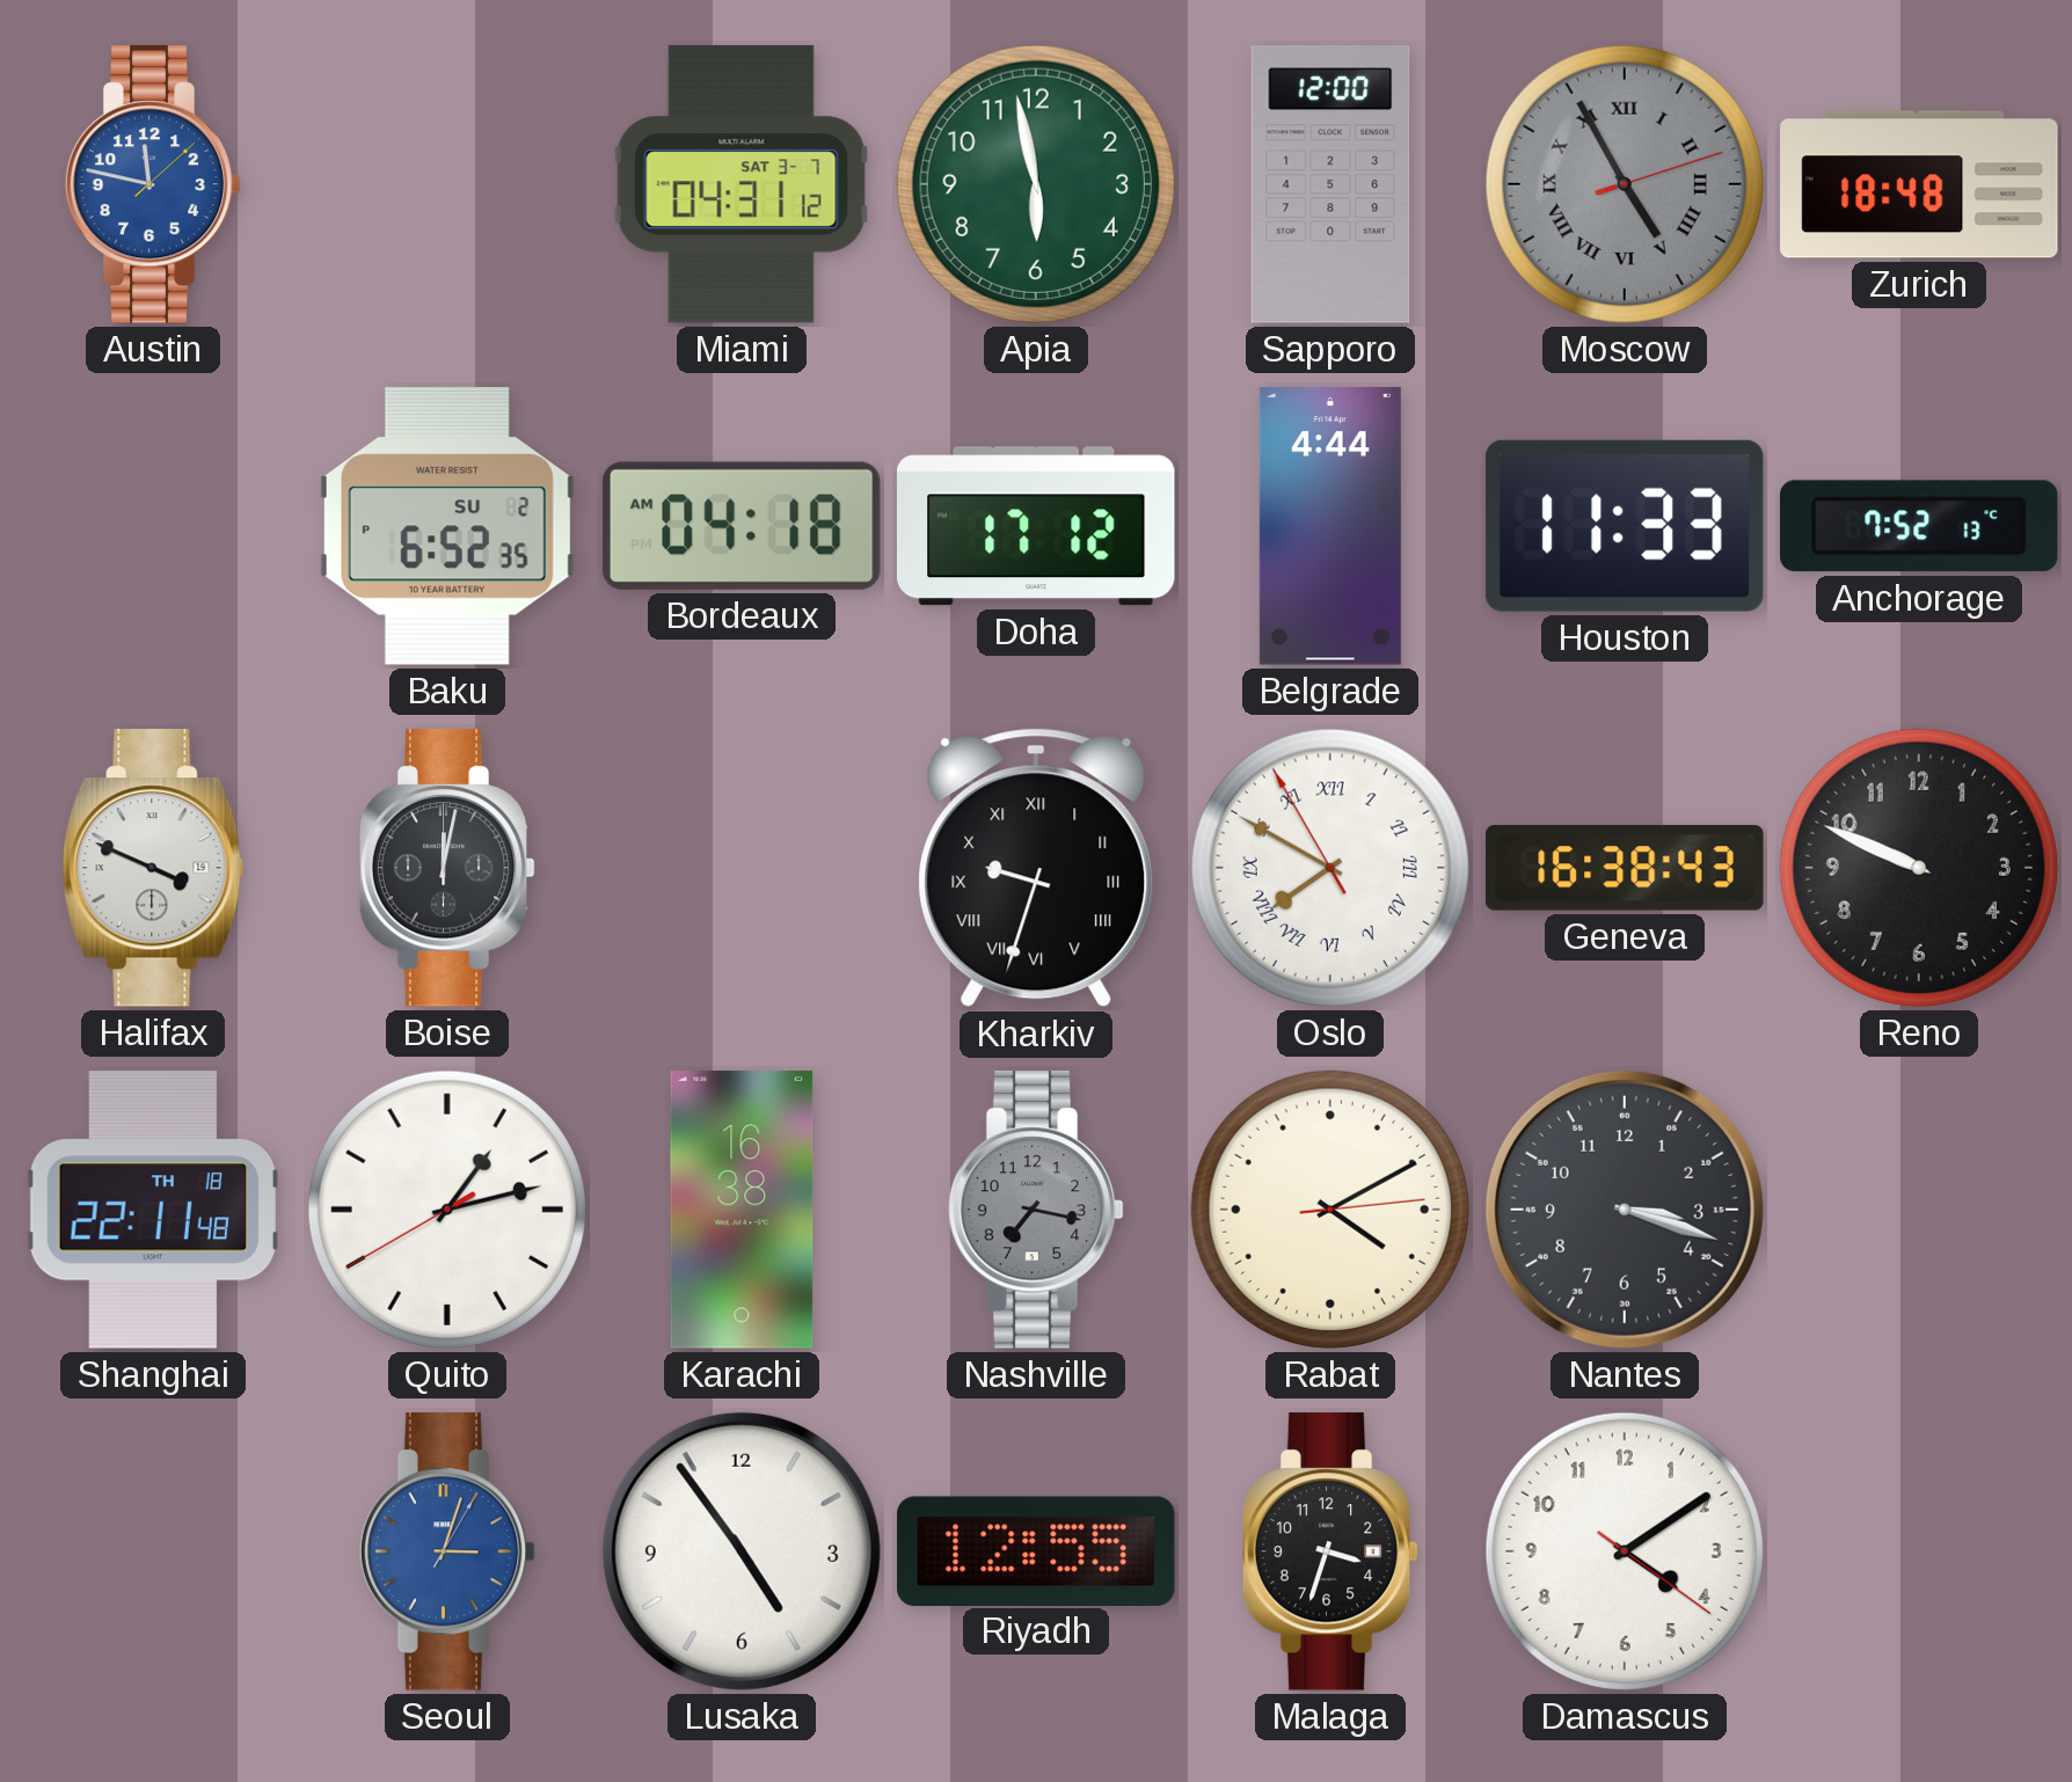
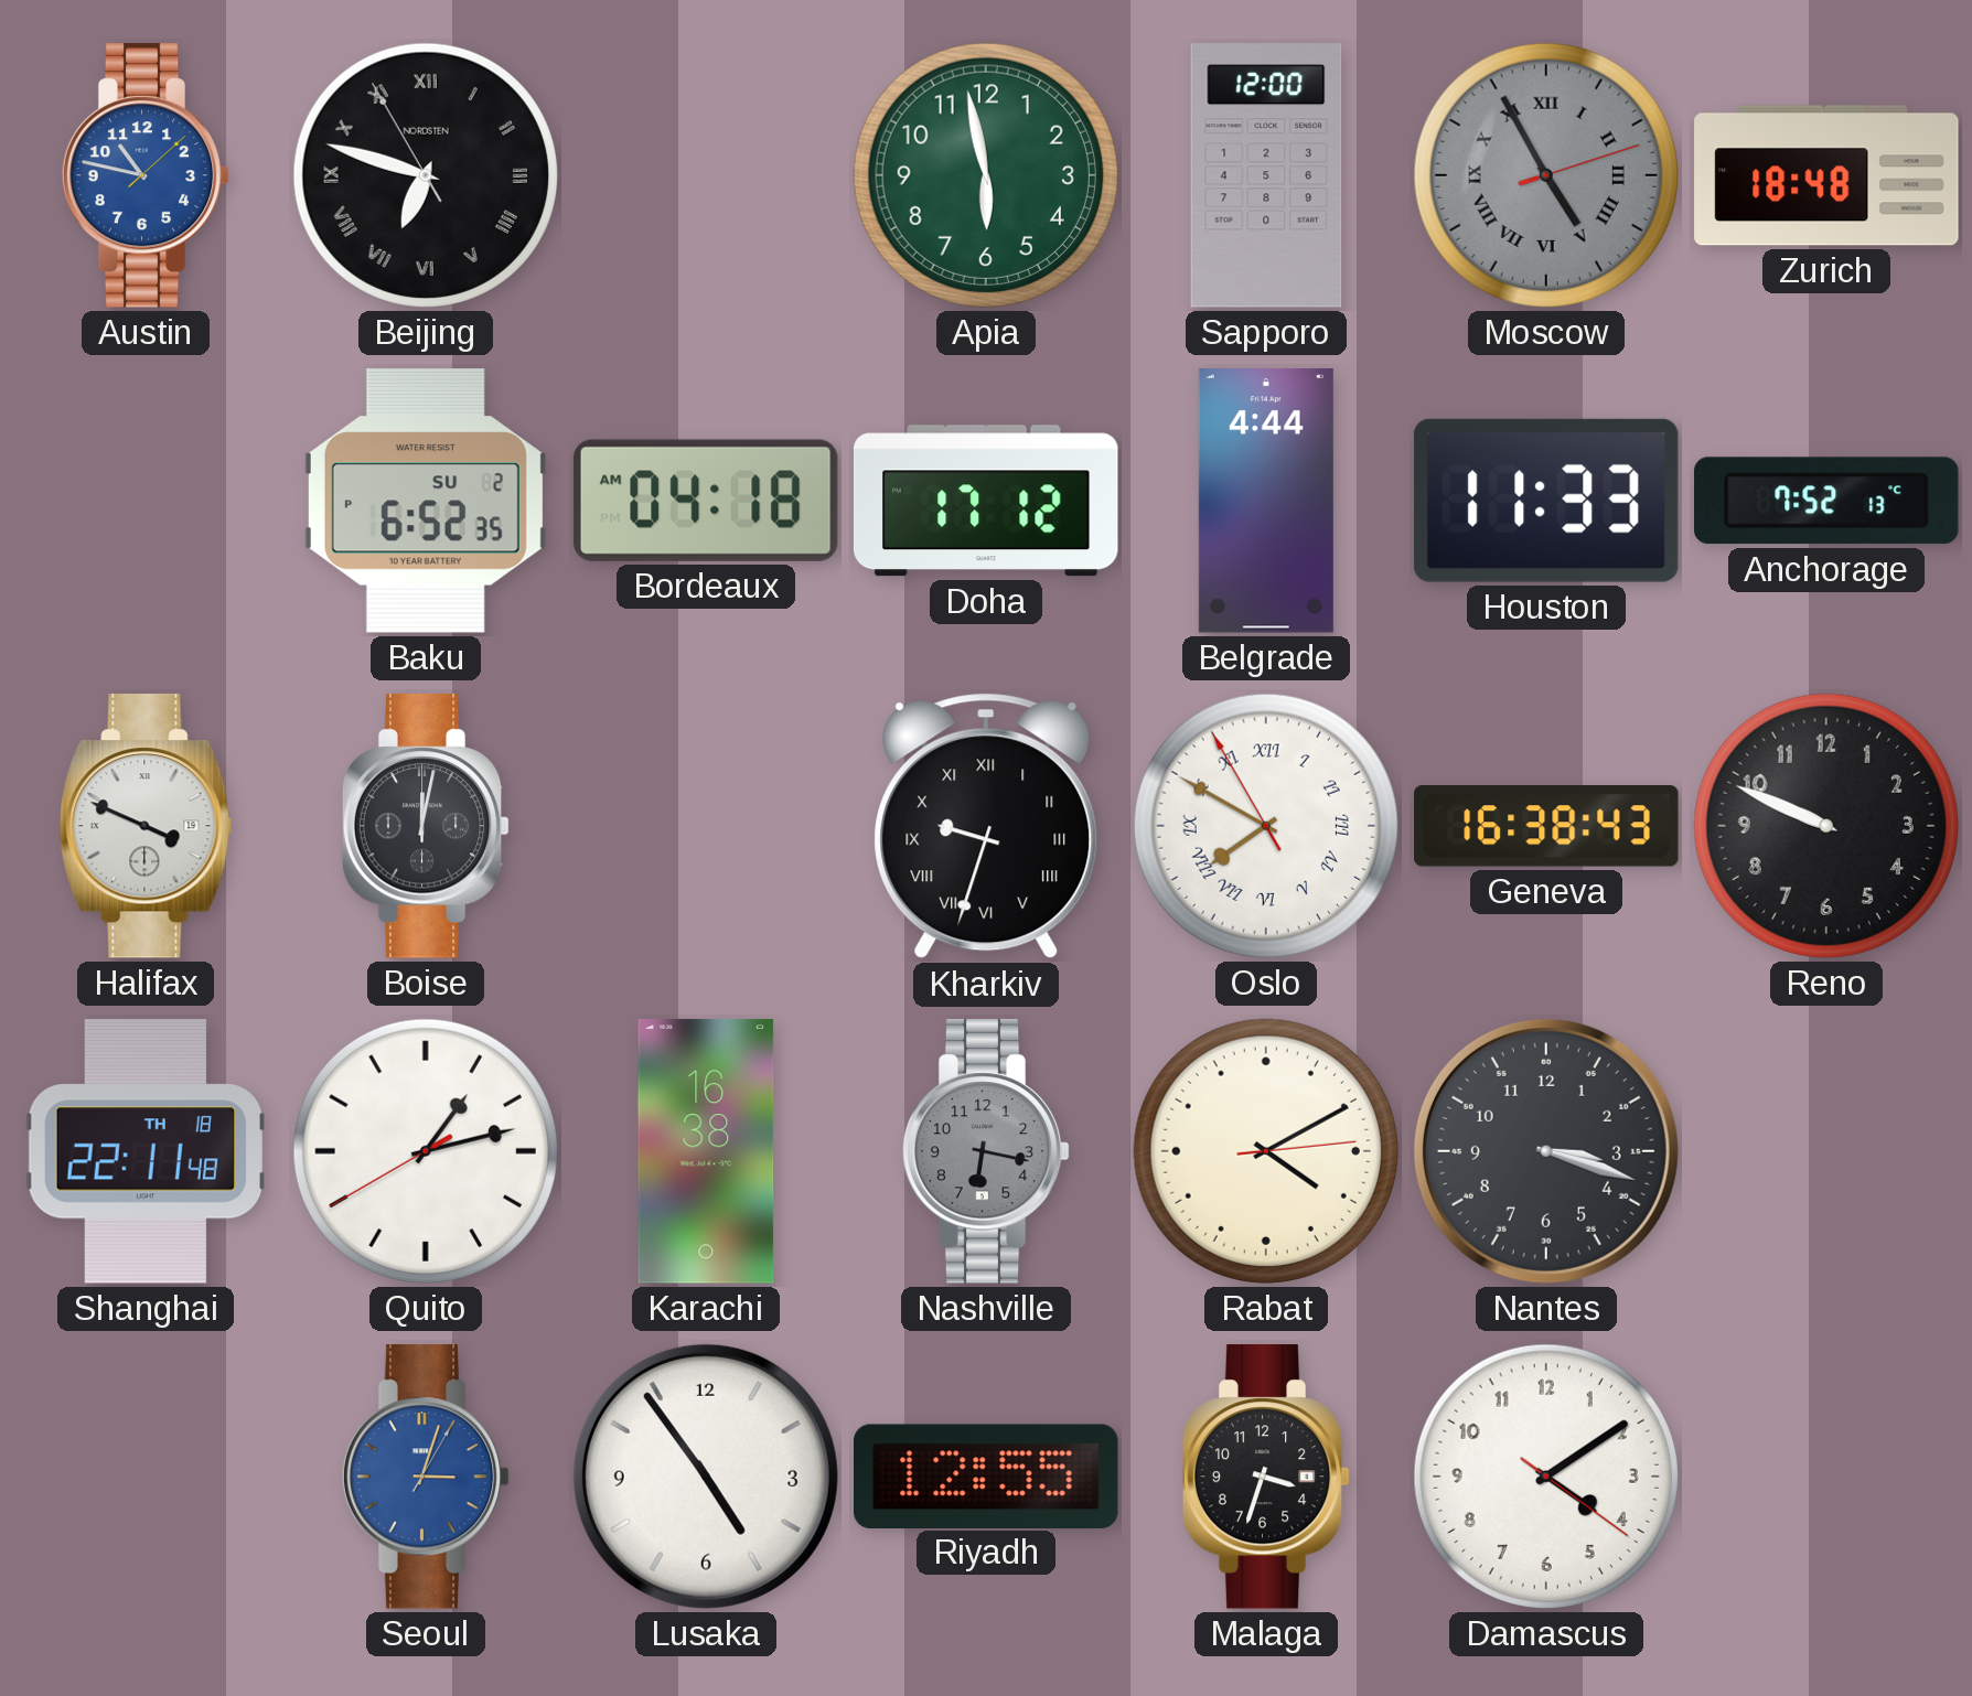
Austin: 11:47 -> 10:47 (146, 175)
Beijing: none -> 6:47 (426, 175)
Miami: 04:31 -> none (742, 184)
Nashville: 7:17 -> 6:17 (986, 1151)
